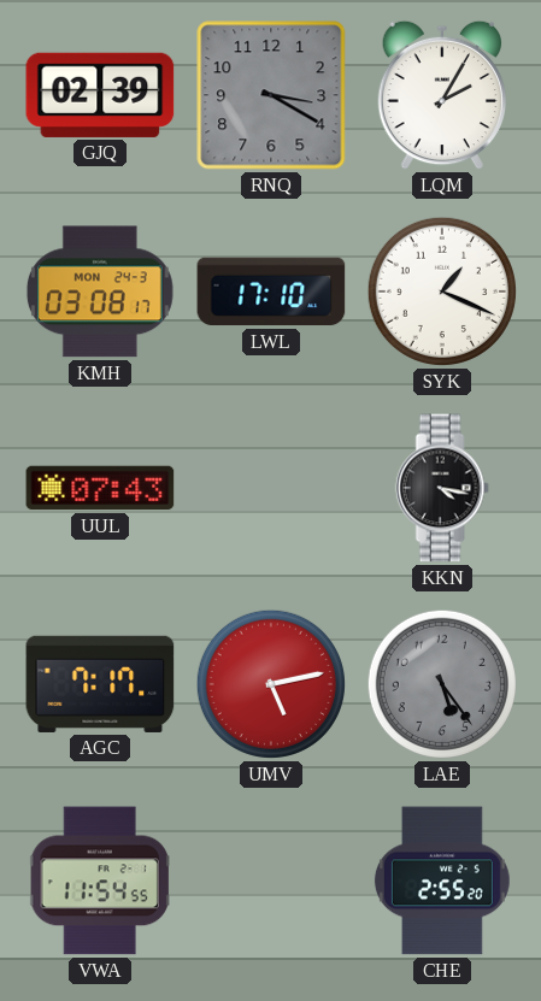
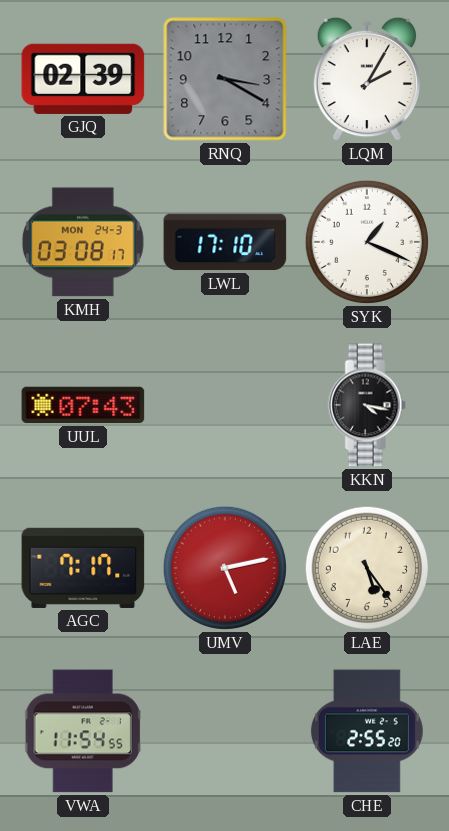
LAE dial: grey -> cream (367, 568)
